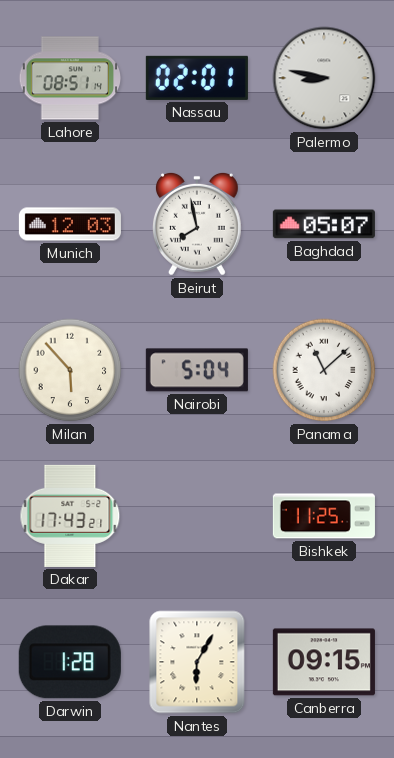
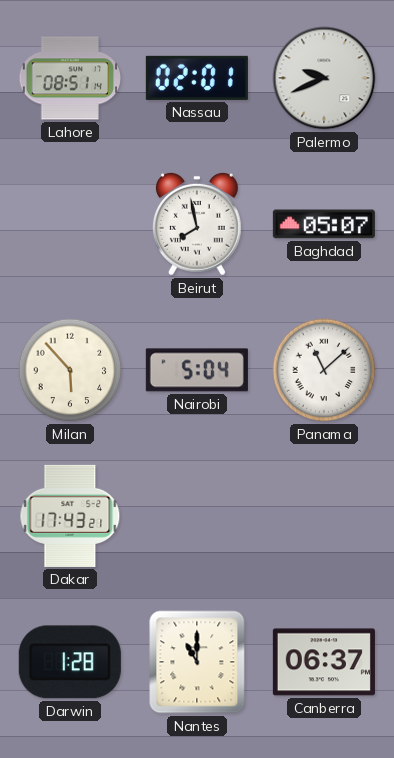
Palermo: 8:47 -> 9:41 (324, 78)
Munich: 12:03 -> none (70, 224)
Bishkek: 11:25 -> none (324, 516)
Nantes: 6:05 -> 11:00 (197, 662)
Canberra: 09:15 -> 06:37 (324, 662)
